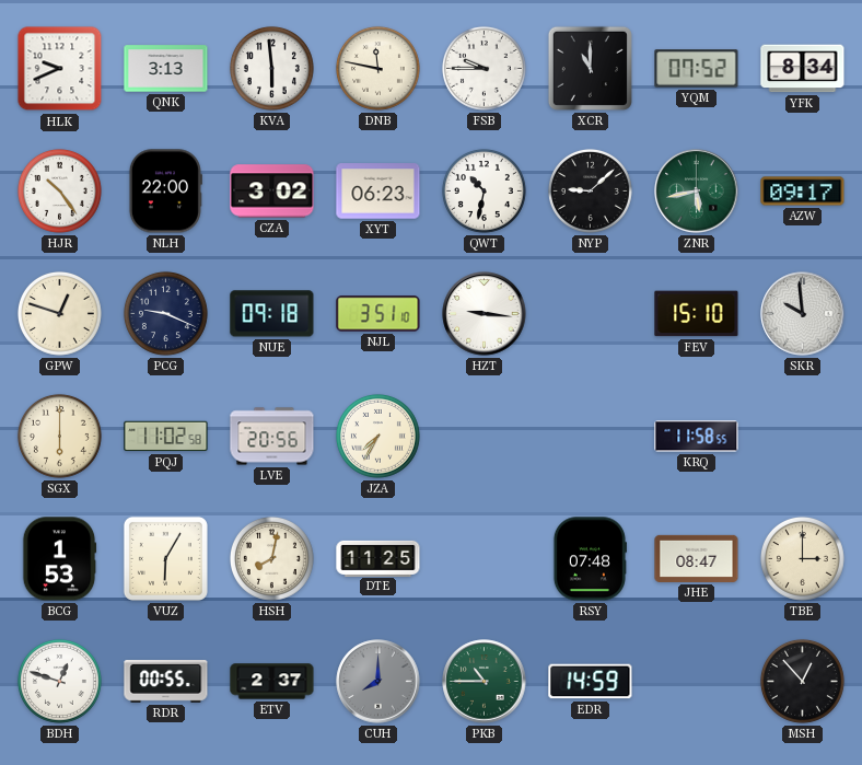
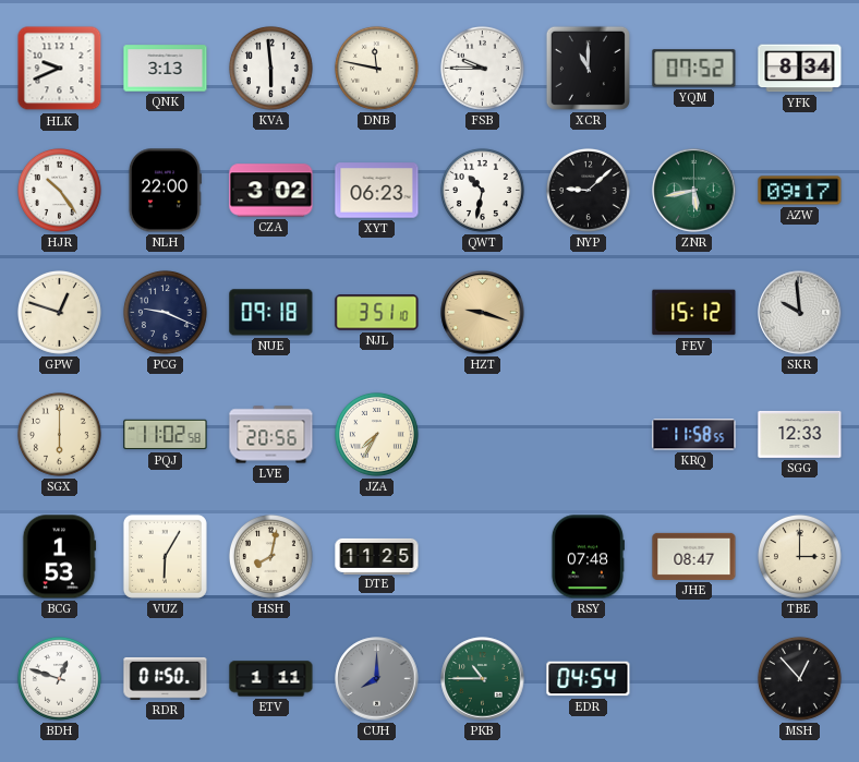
HZT: 9:16 -> 9:18 (483, 313)
HZT dial: white -> champagne (483, 313)
FEV: 15:10 -> 15:12 (694, 313)
SGG: none -> 12:33 (800, 434)
RDR: 00:55 -> 01:50 (166, 678)
ETV: 2:37 -> 1:11 (271, 679)
EDR: 14:59 -> 04:54 (589, 679)
